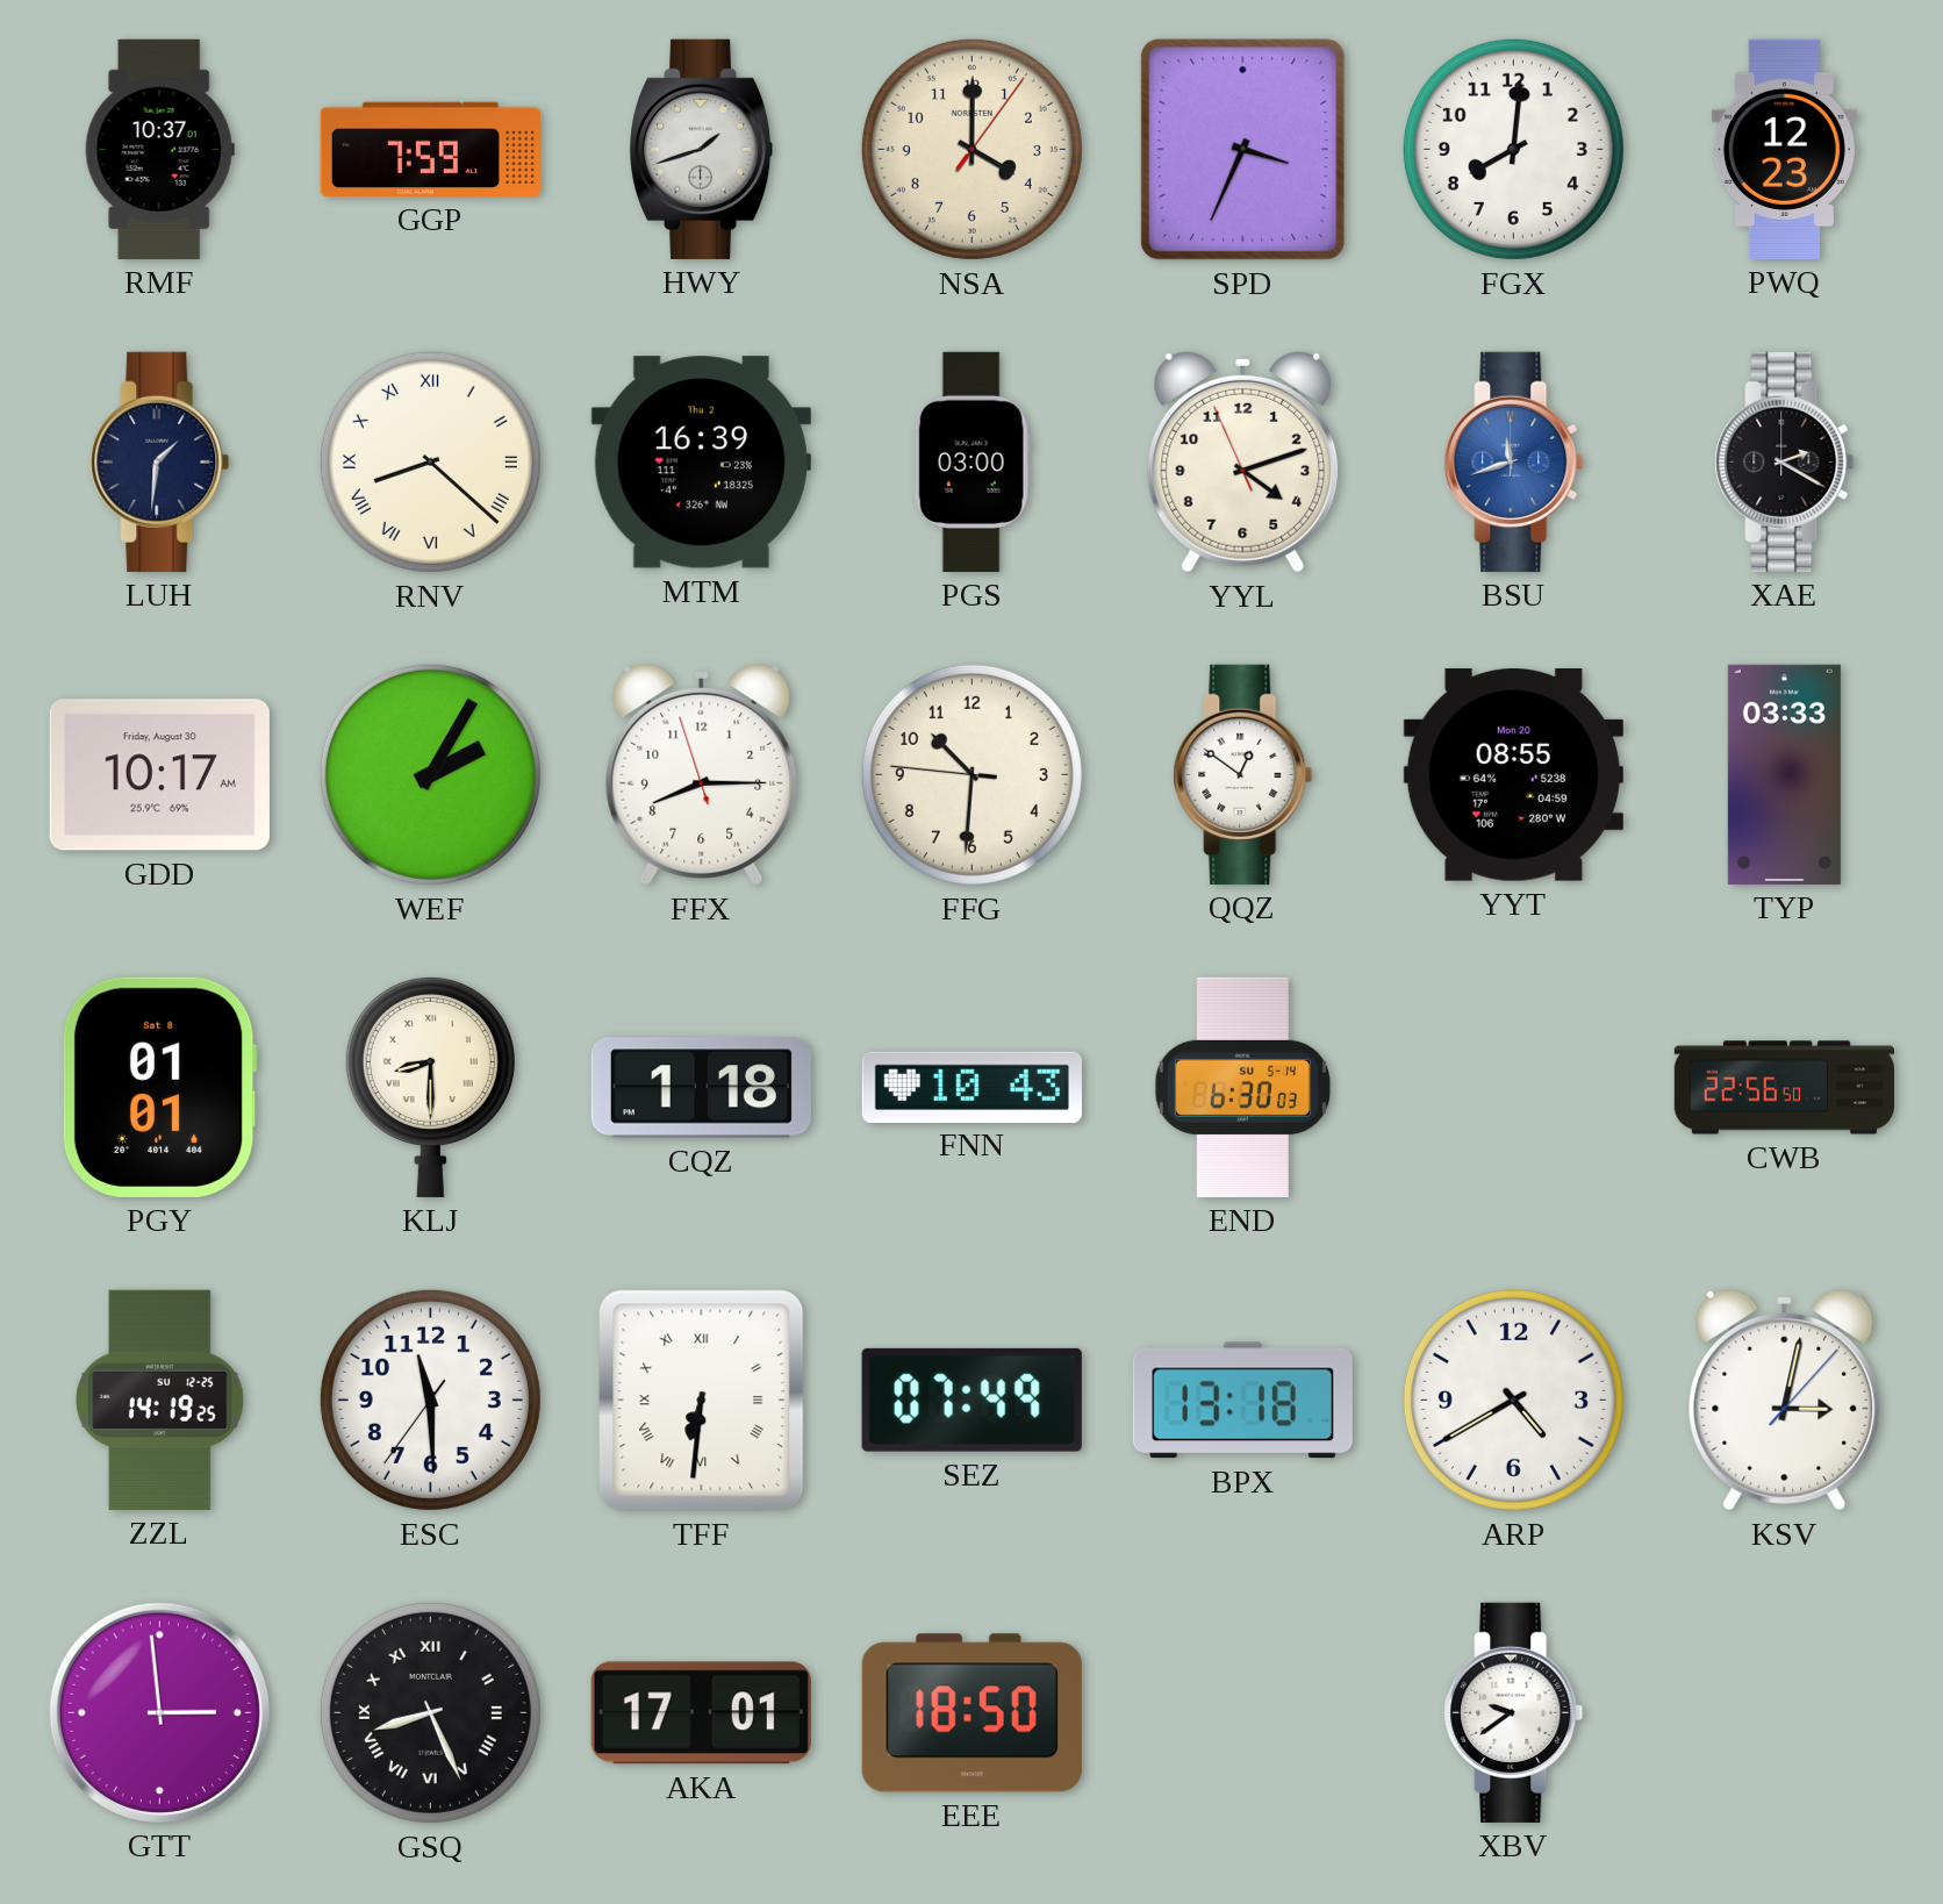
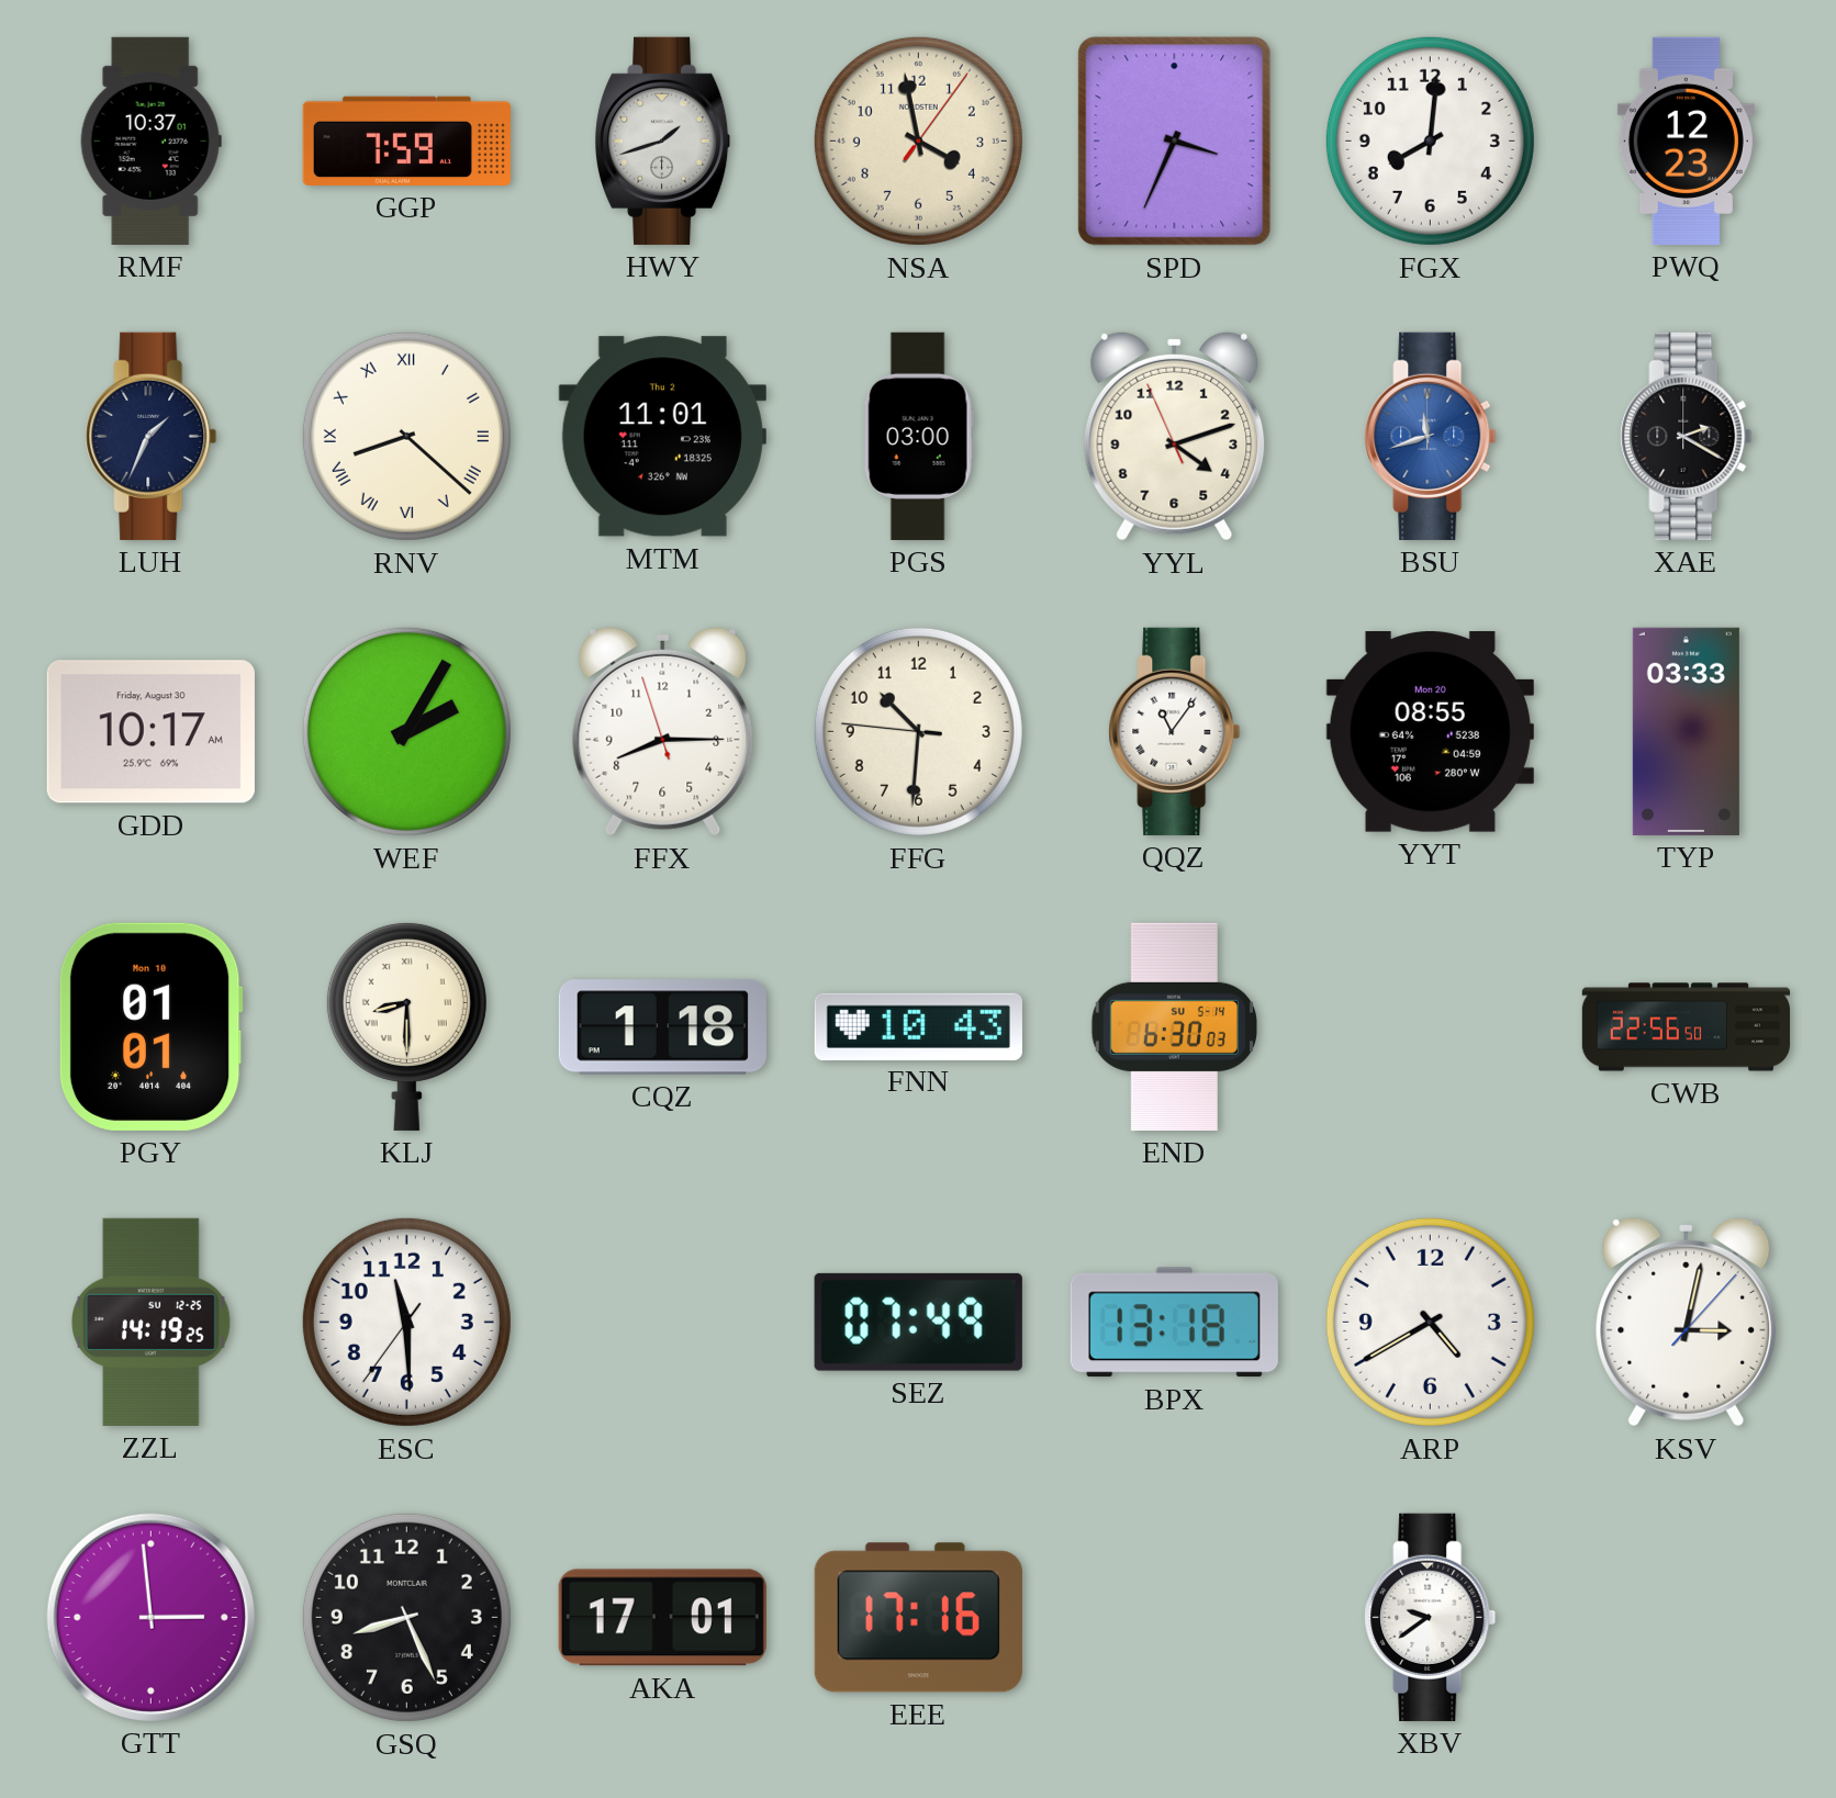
NSA: 4:00 -> 3:58 (918, 141)
LUH: 1:31 -> 1:34 (152, 436)
MTM: 16:39 -> 11:01 (662, 437)
QQZ: 12:51 -> 11:06 (1175, 731)
PGY date: Sat 8 -> Mon 10 (150, 1026)
TFF: 6:31 -> none (702, 1401)
GSQ numerals: Roman -> Arabic (406, 1617)
EEE: 18:50 -> 17:16 (918, 1618)
